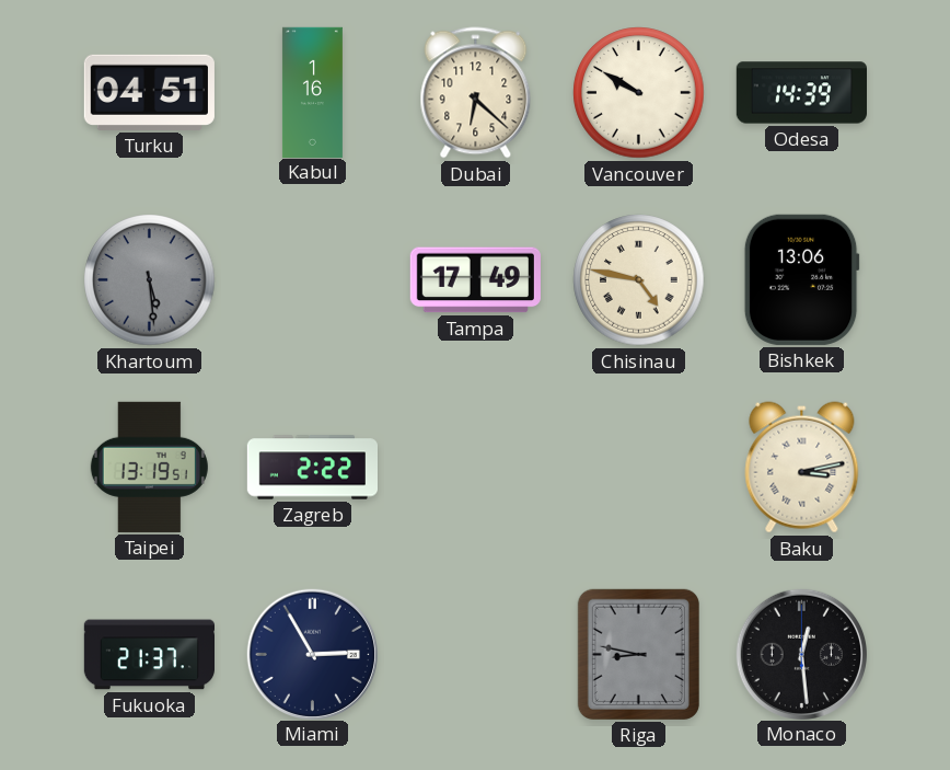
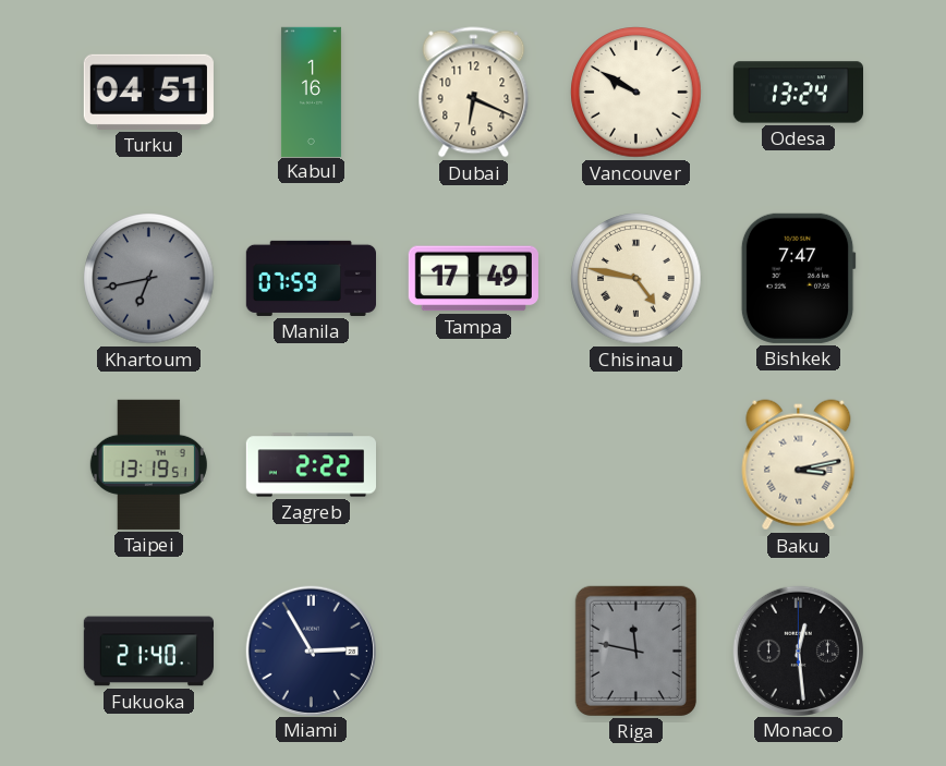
Dubai: 6:22 -> 6:19 (474, 93)
Odesa: 14:39 -> 13:24 (798, 93)
Khartoum: 5:29 -> 6:43 (149, 279)
Manila: none -> 07:59 (311, 278)
Bishkek: 13:06 -> 7:47 (798, 278)
Fukuoka: 21:37 -> 21:40 (148, 652)
Riga: 8:47 -> 11:47 (635, 651)
